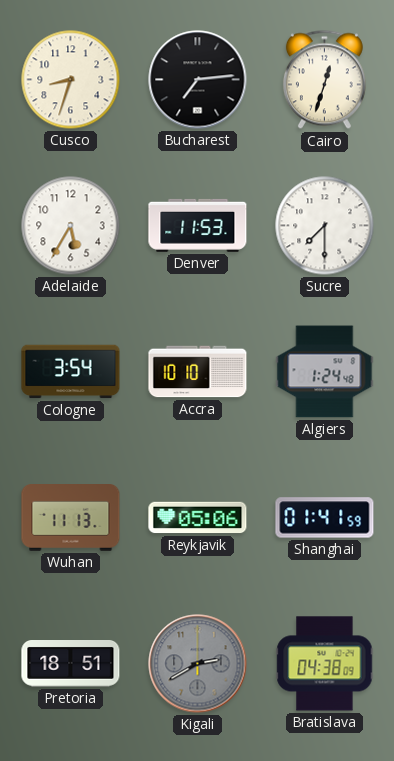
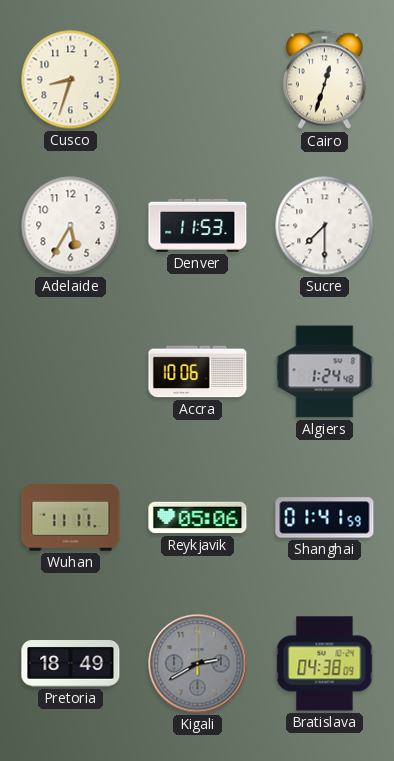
Bucharest: 7:14 -> none (198, 80)
Cologne: 3:54 -> none (71, 372)
Accra: 10:10 -> 10:06 (198, 372)
Wuhan: 11:13 -> 11:11 (71, 518)
Pretoria: 18:51 -> 18:49 (71, 664)
